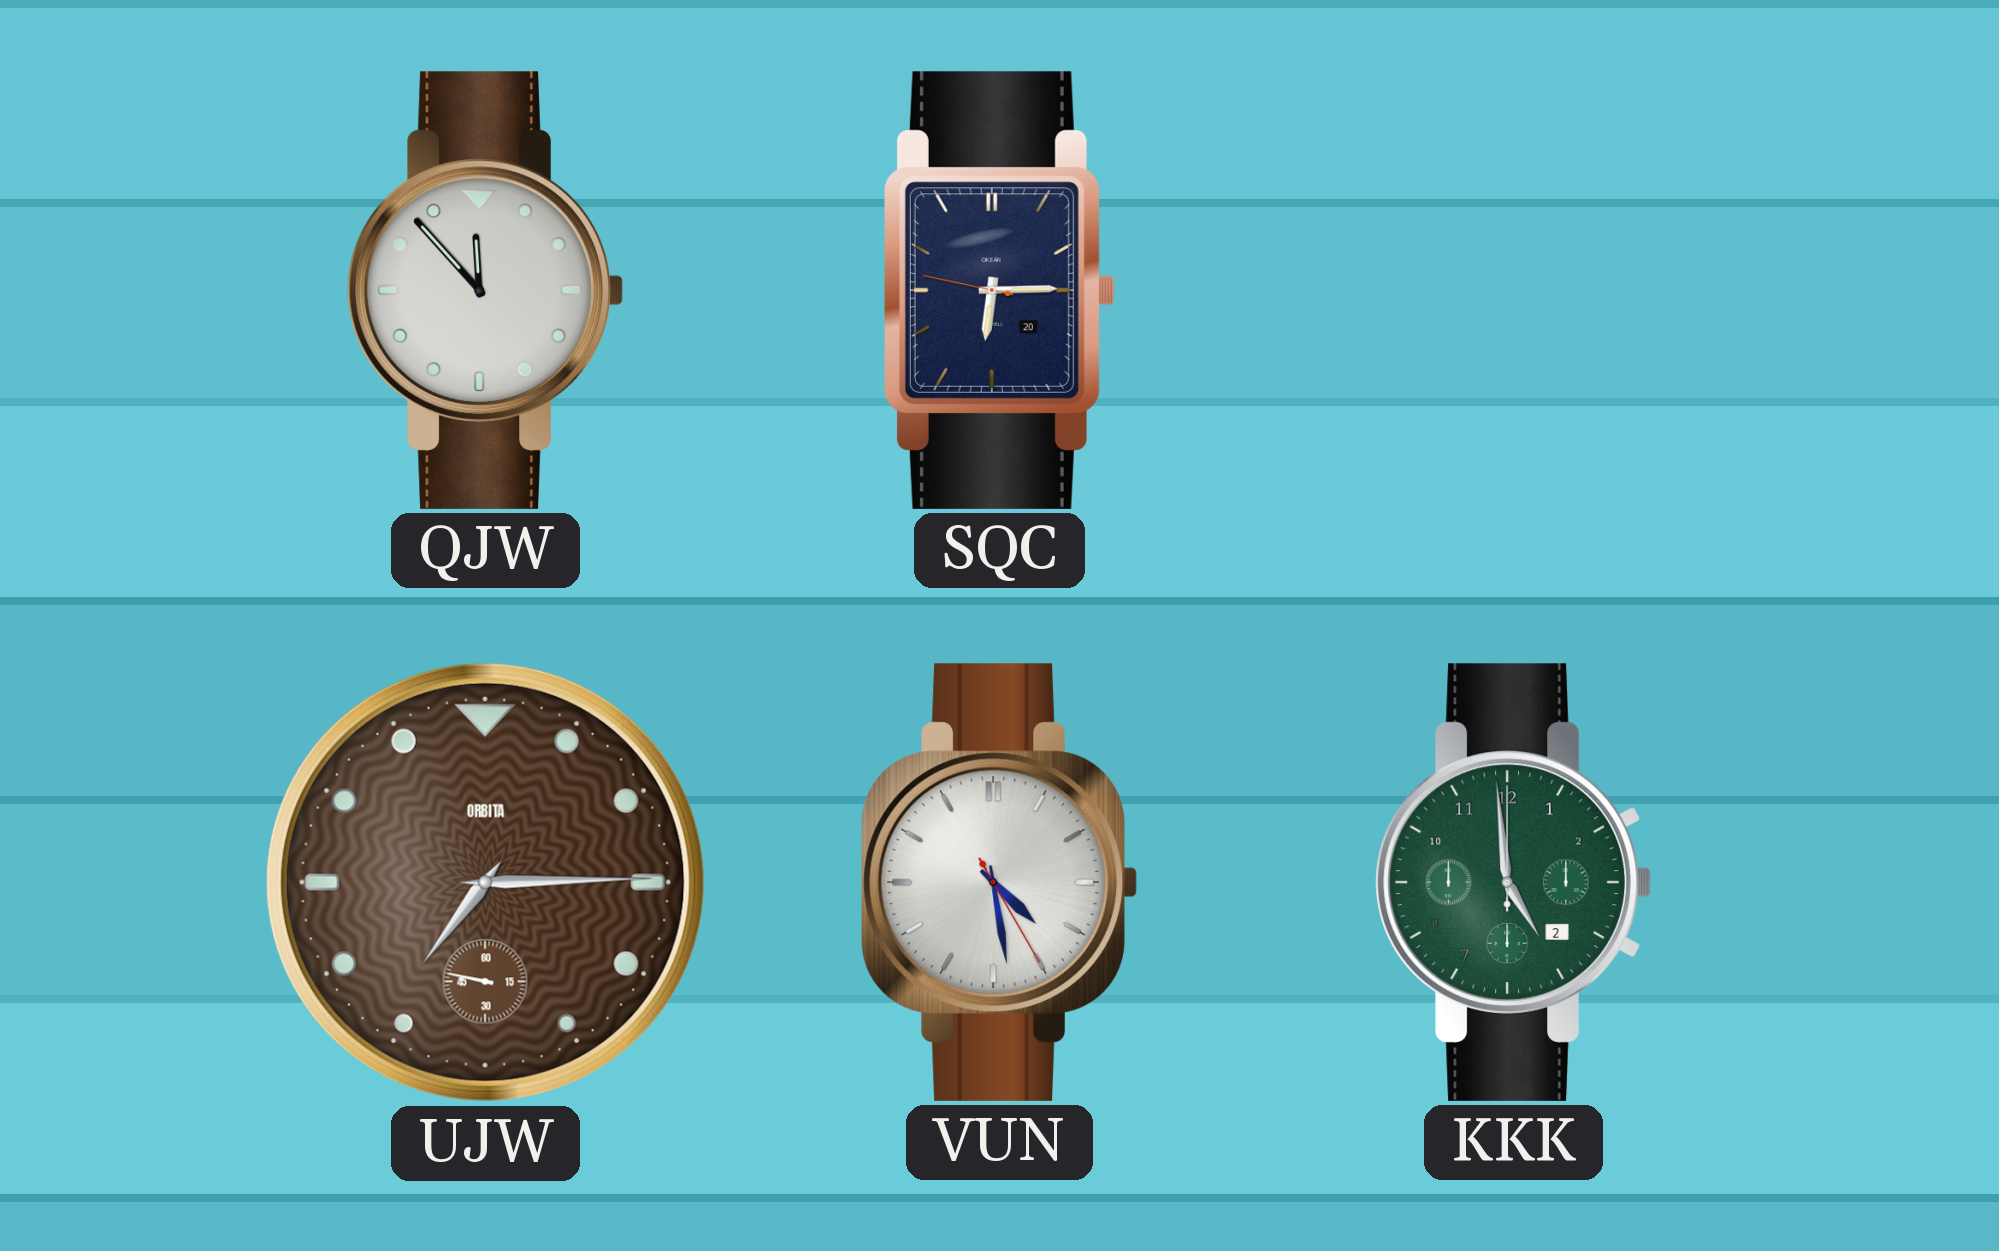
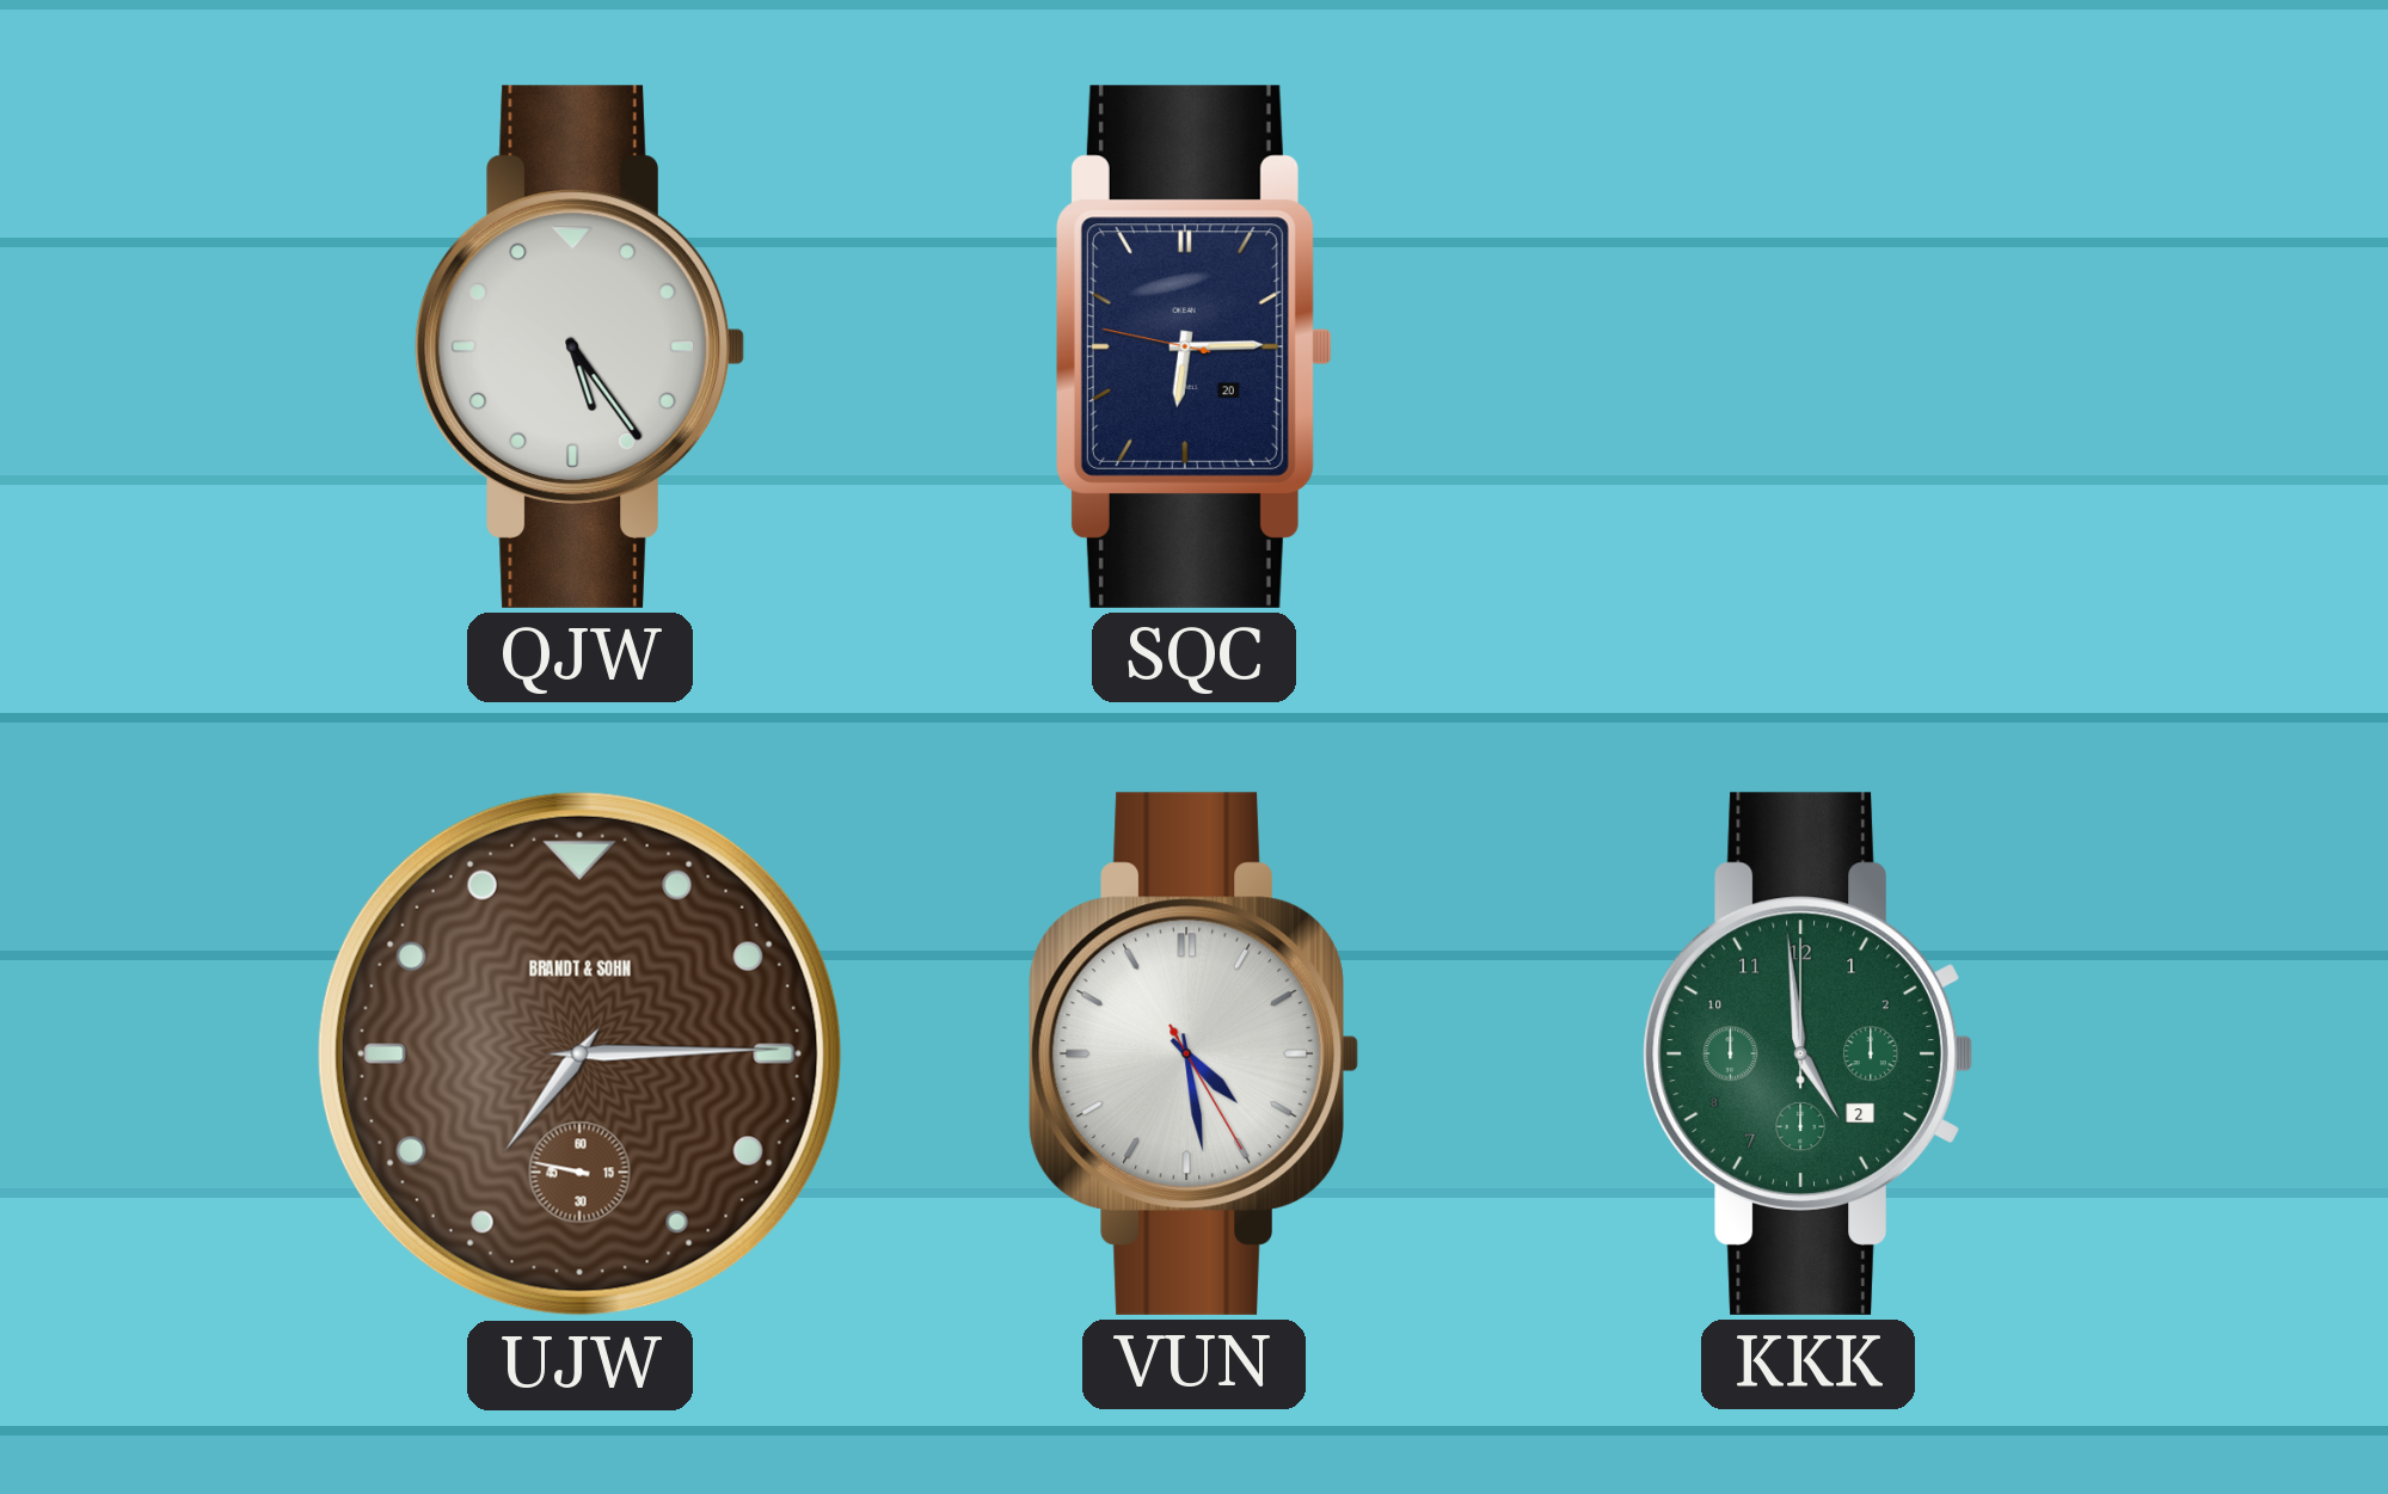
QJW: 11:53 -> 5:24 (579, 346)
UJW brand: ORBITA -> BRANDT & SOHN (579, 1053)
